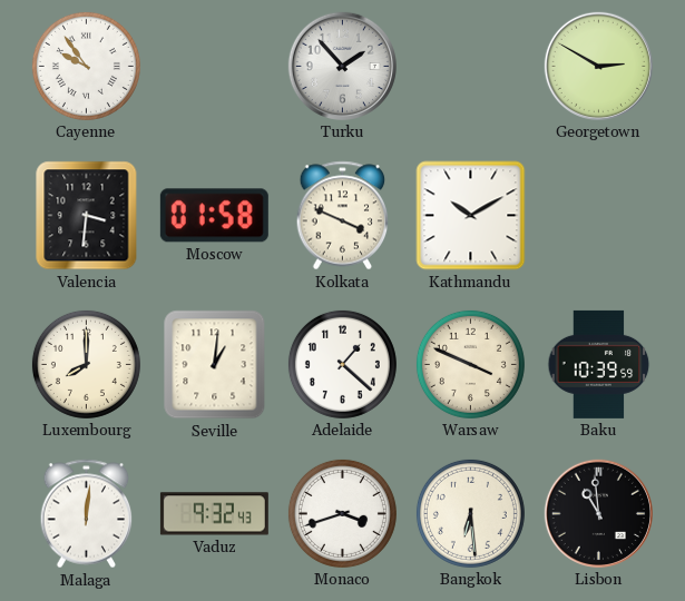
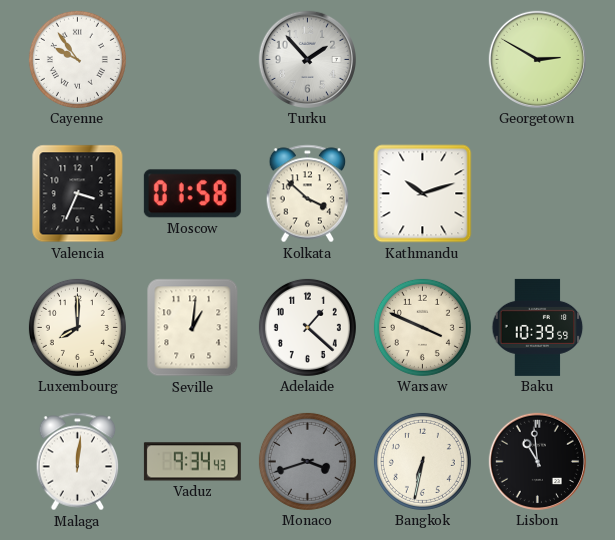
Valencia: 3:31 -> 3:34 (78, 194)
Kolkata: 3:49 -> 3:52 (308, 194)
Kathmandu: 10:10 -> 10:12 (423, 194)
Vaduz: 9:32 -> 9:34 (192, 462)
Monaco dial: white -> grey (307, 461)
Bangkok: 6:29 -> 6:32 (422, 461)
